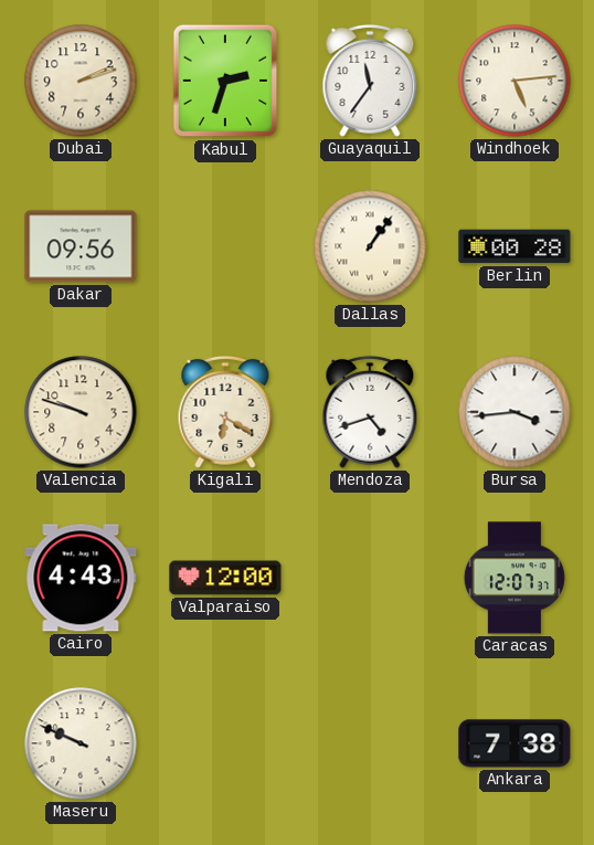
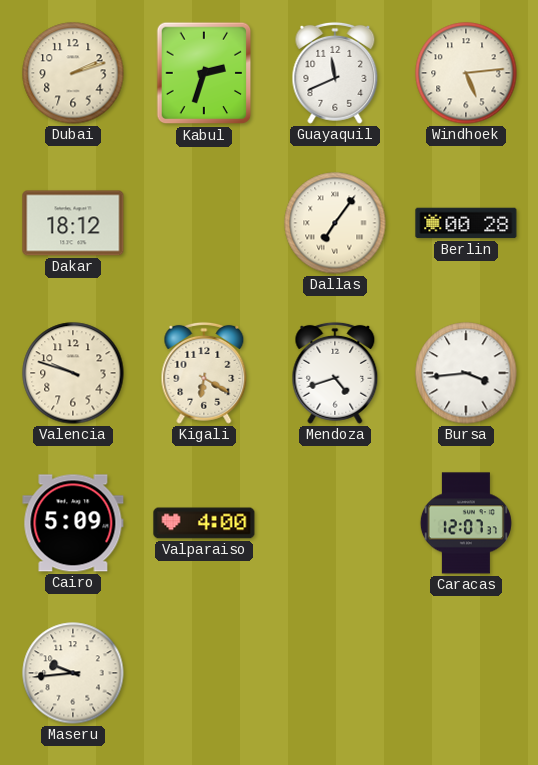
Guayaquil: 11:36 -> 11:41 (335, 73)
Dakar: 09:56 -> 18:12 (73, 223)
Dallas: 1:06 -> 7:06 (335, 223)
Cairo: 4:43 -> 5:09 (73, 523)
Valparaiso: 12:00 -> 4:00 (204, 523)
Maseru: 9:49 -> 9:44 (73, 673)
Ankara: 7:38 -> none (515, 743)
